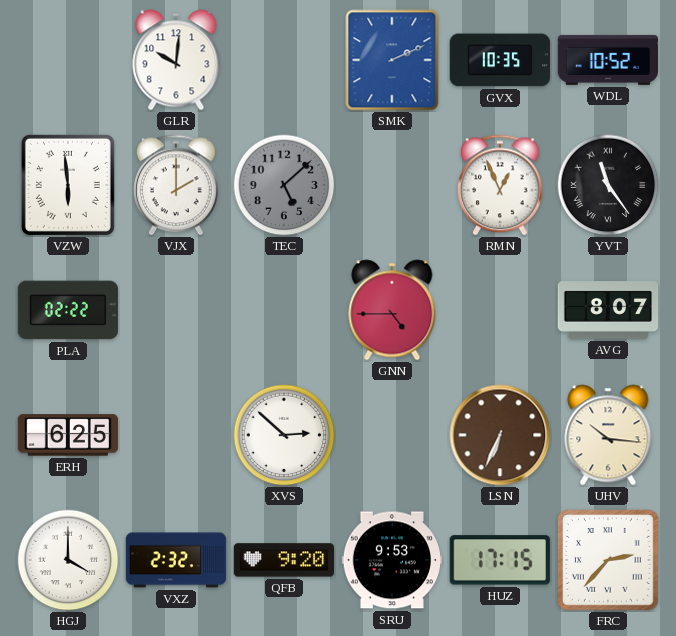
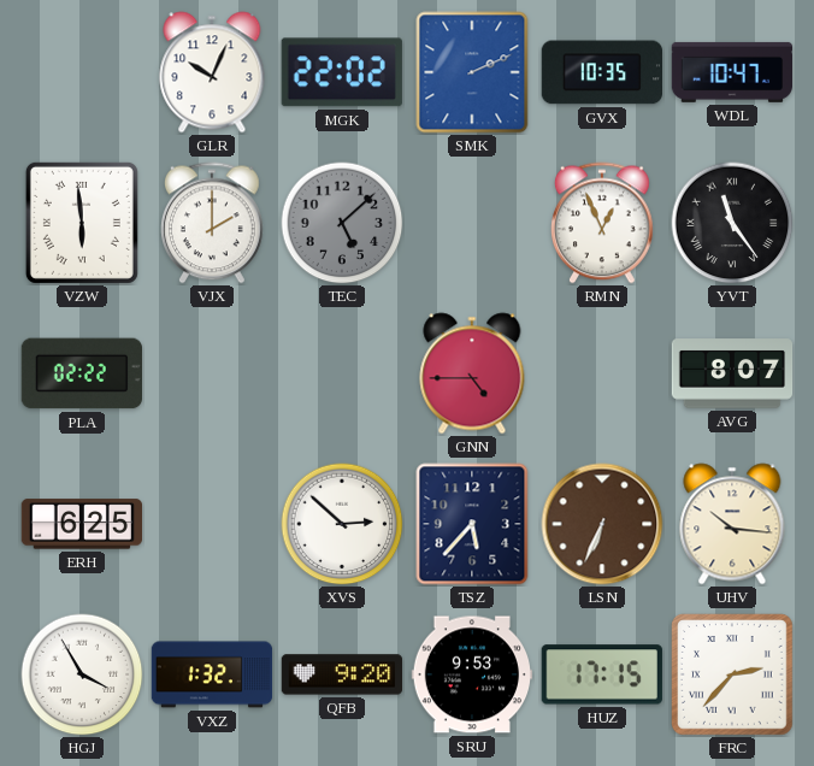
GLR: 10:01 -> 10:04 (212, 72)
MGK: none -> 22:02 (342, 72)
WDL: 10:52 -> 10:47 (731, 72)
TSZ: none -> 5:37 (472, 524)
HGJ: 4:00 -> 3:55 (82, 674)
VXZ: 2:32 -> 1:32 (212, 674)
